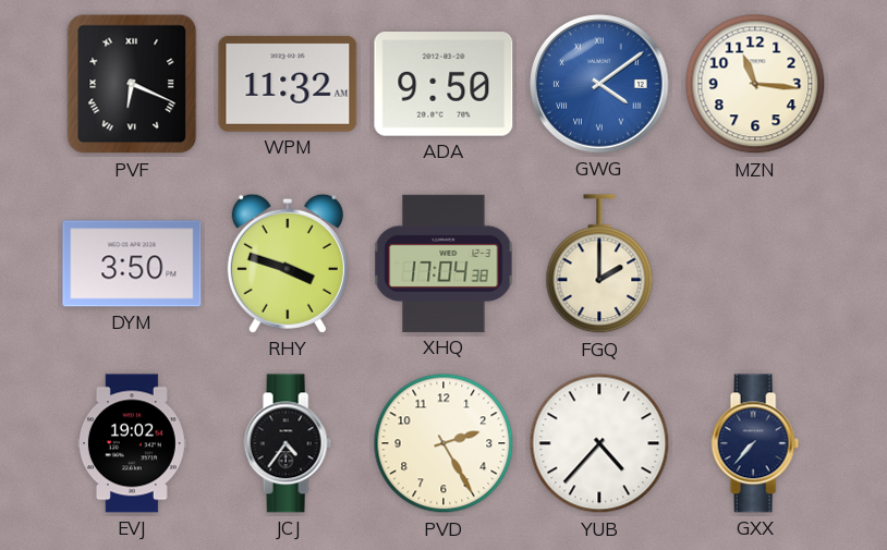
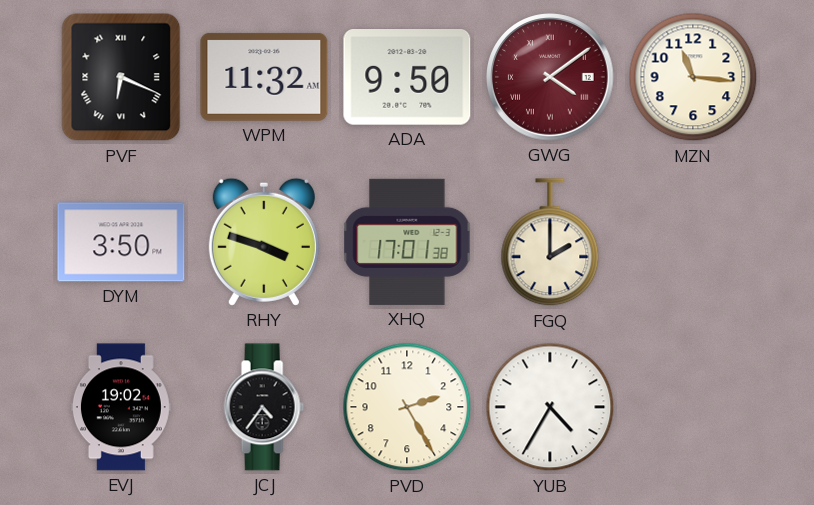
GWG dial: blue -> burgundy (550, 77)
XHQ: 17:04 -> 17:01 (407, 242)
YUB: 4:37 -> 4:35 (550, 407)
GXX: 7:37 -> none (755, 443)
